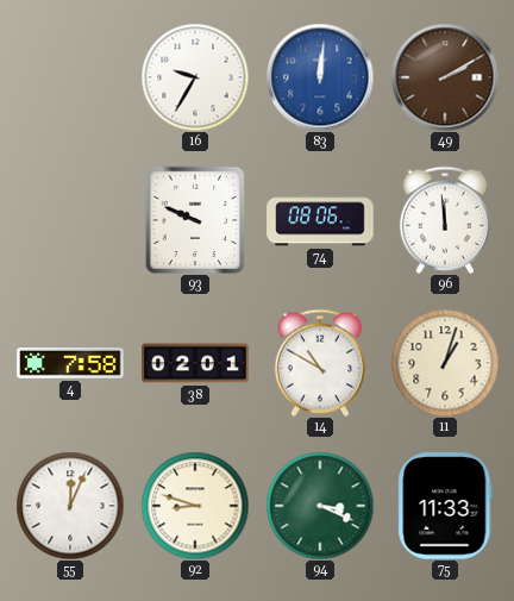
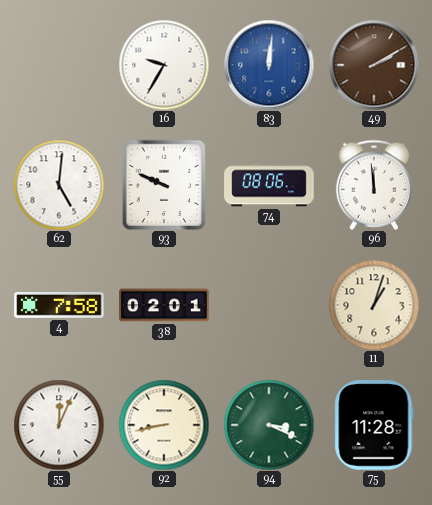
62: none -> 5:01 (59, 185)
14: 10:50 -> none (320, 363)
92: 8:48 -> 8:43 (164, 425)
75: 11:33 -> 11:28 (374, 425)
